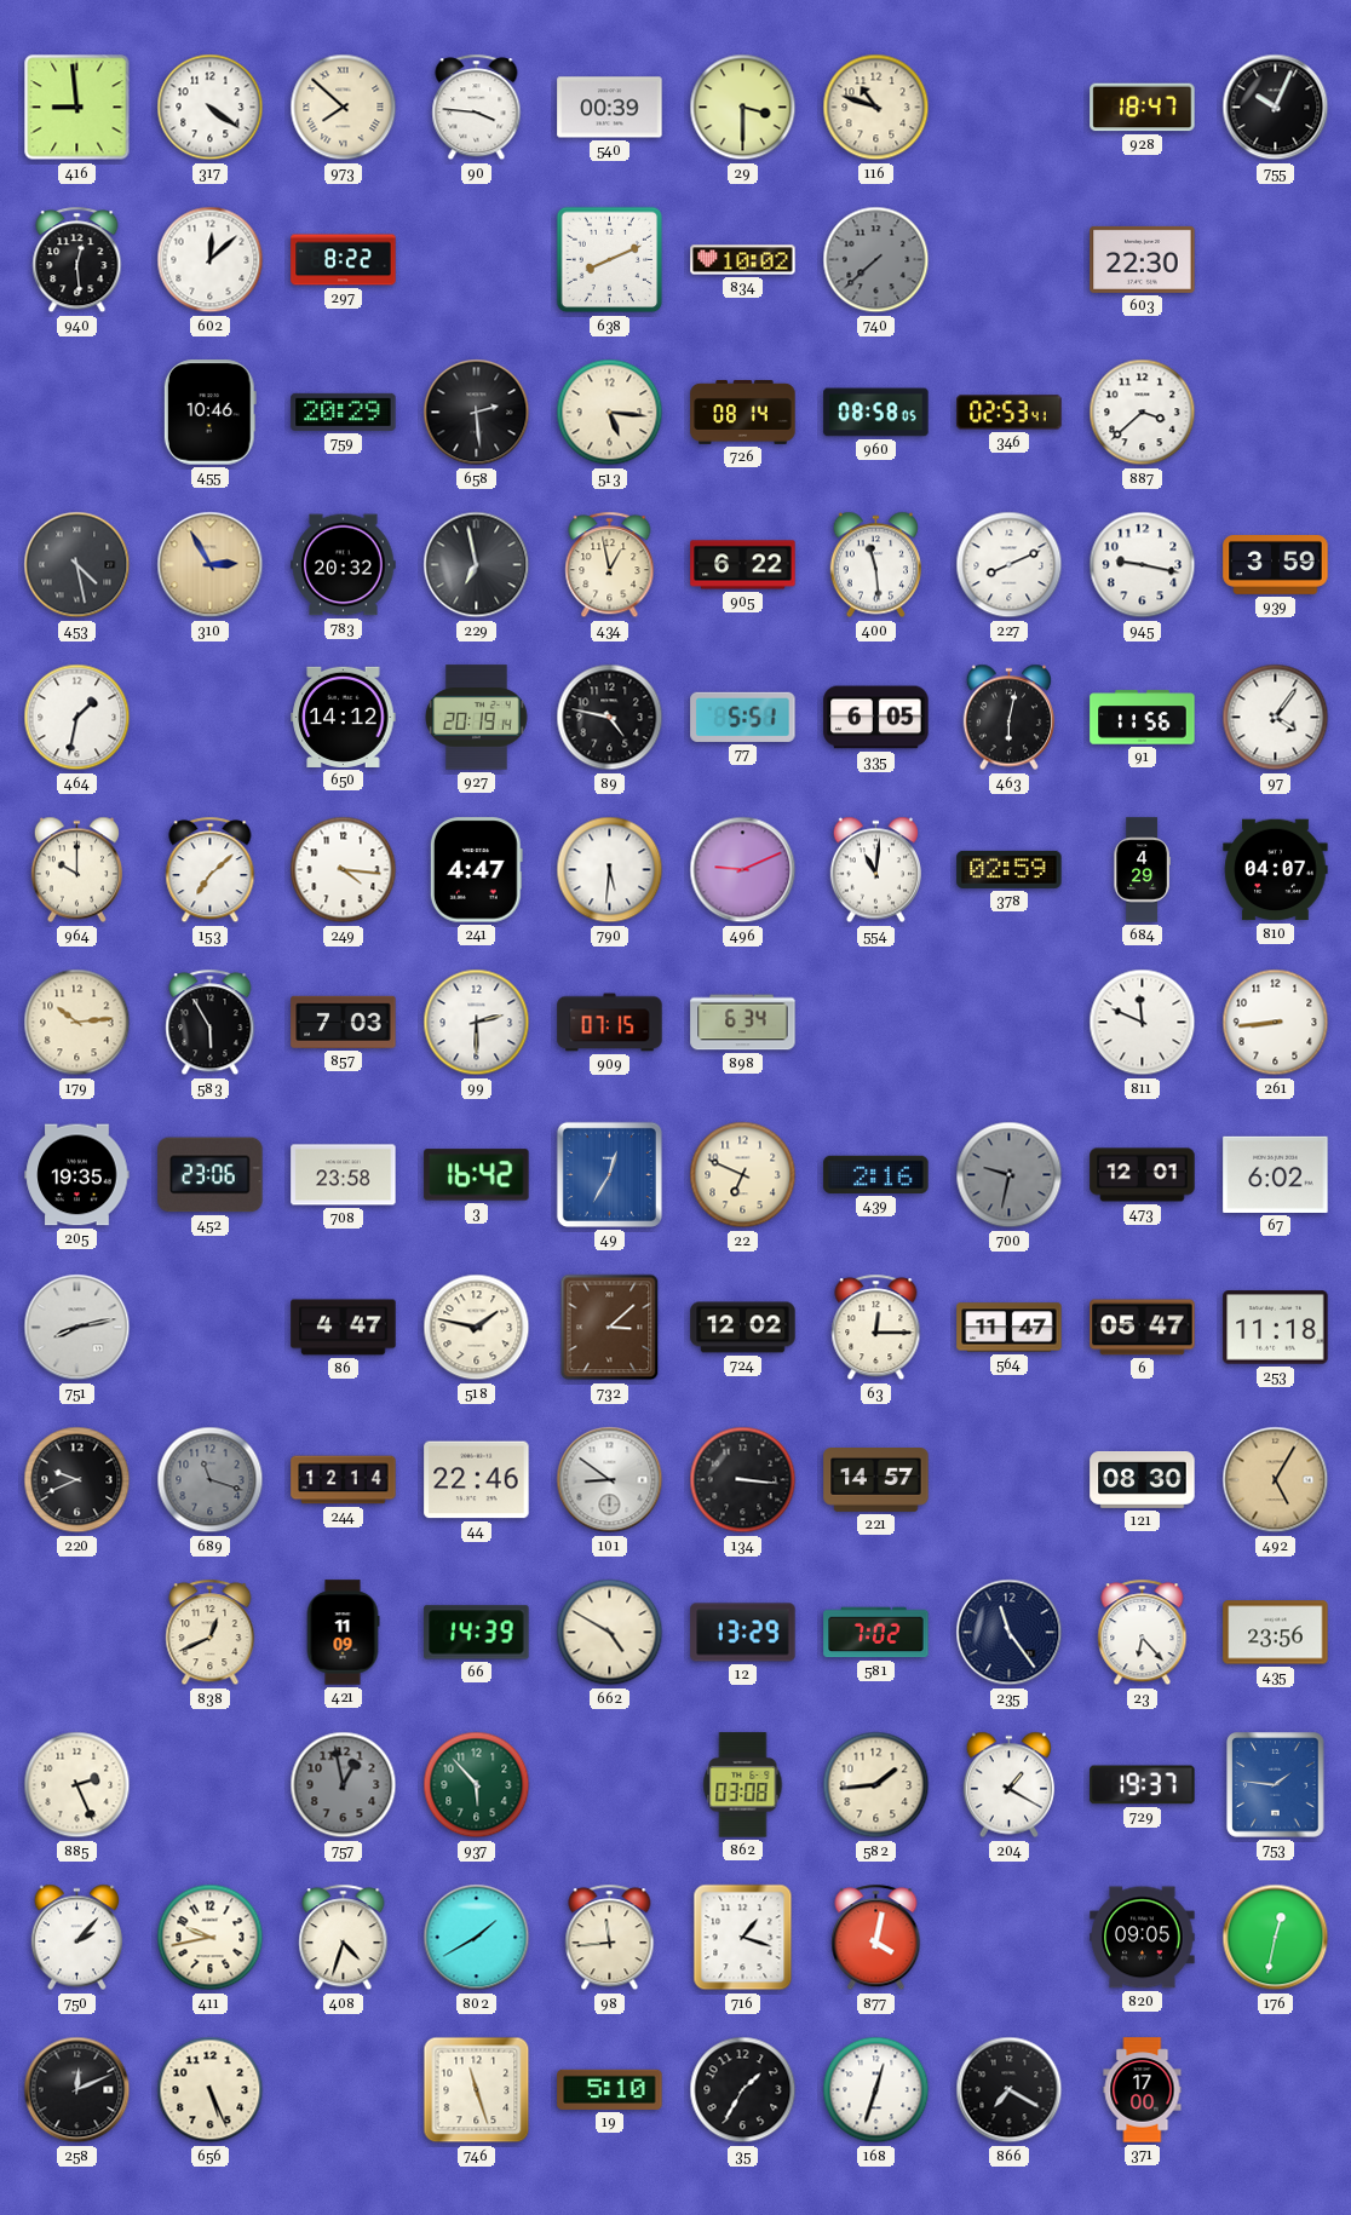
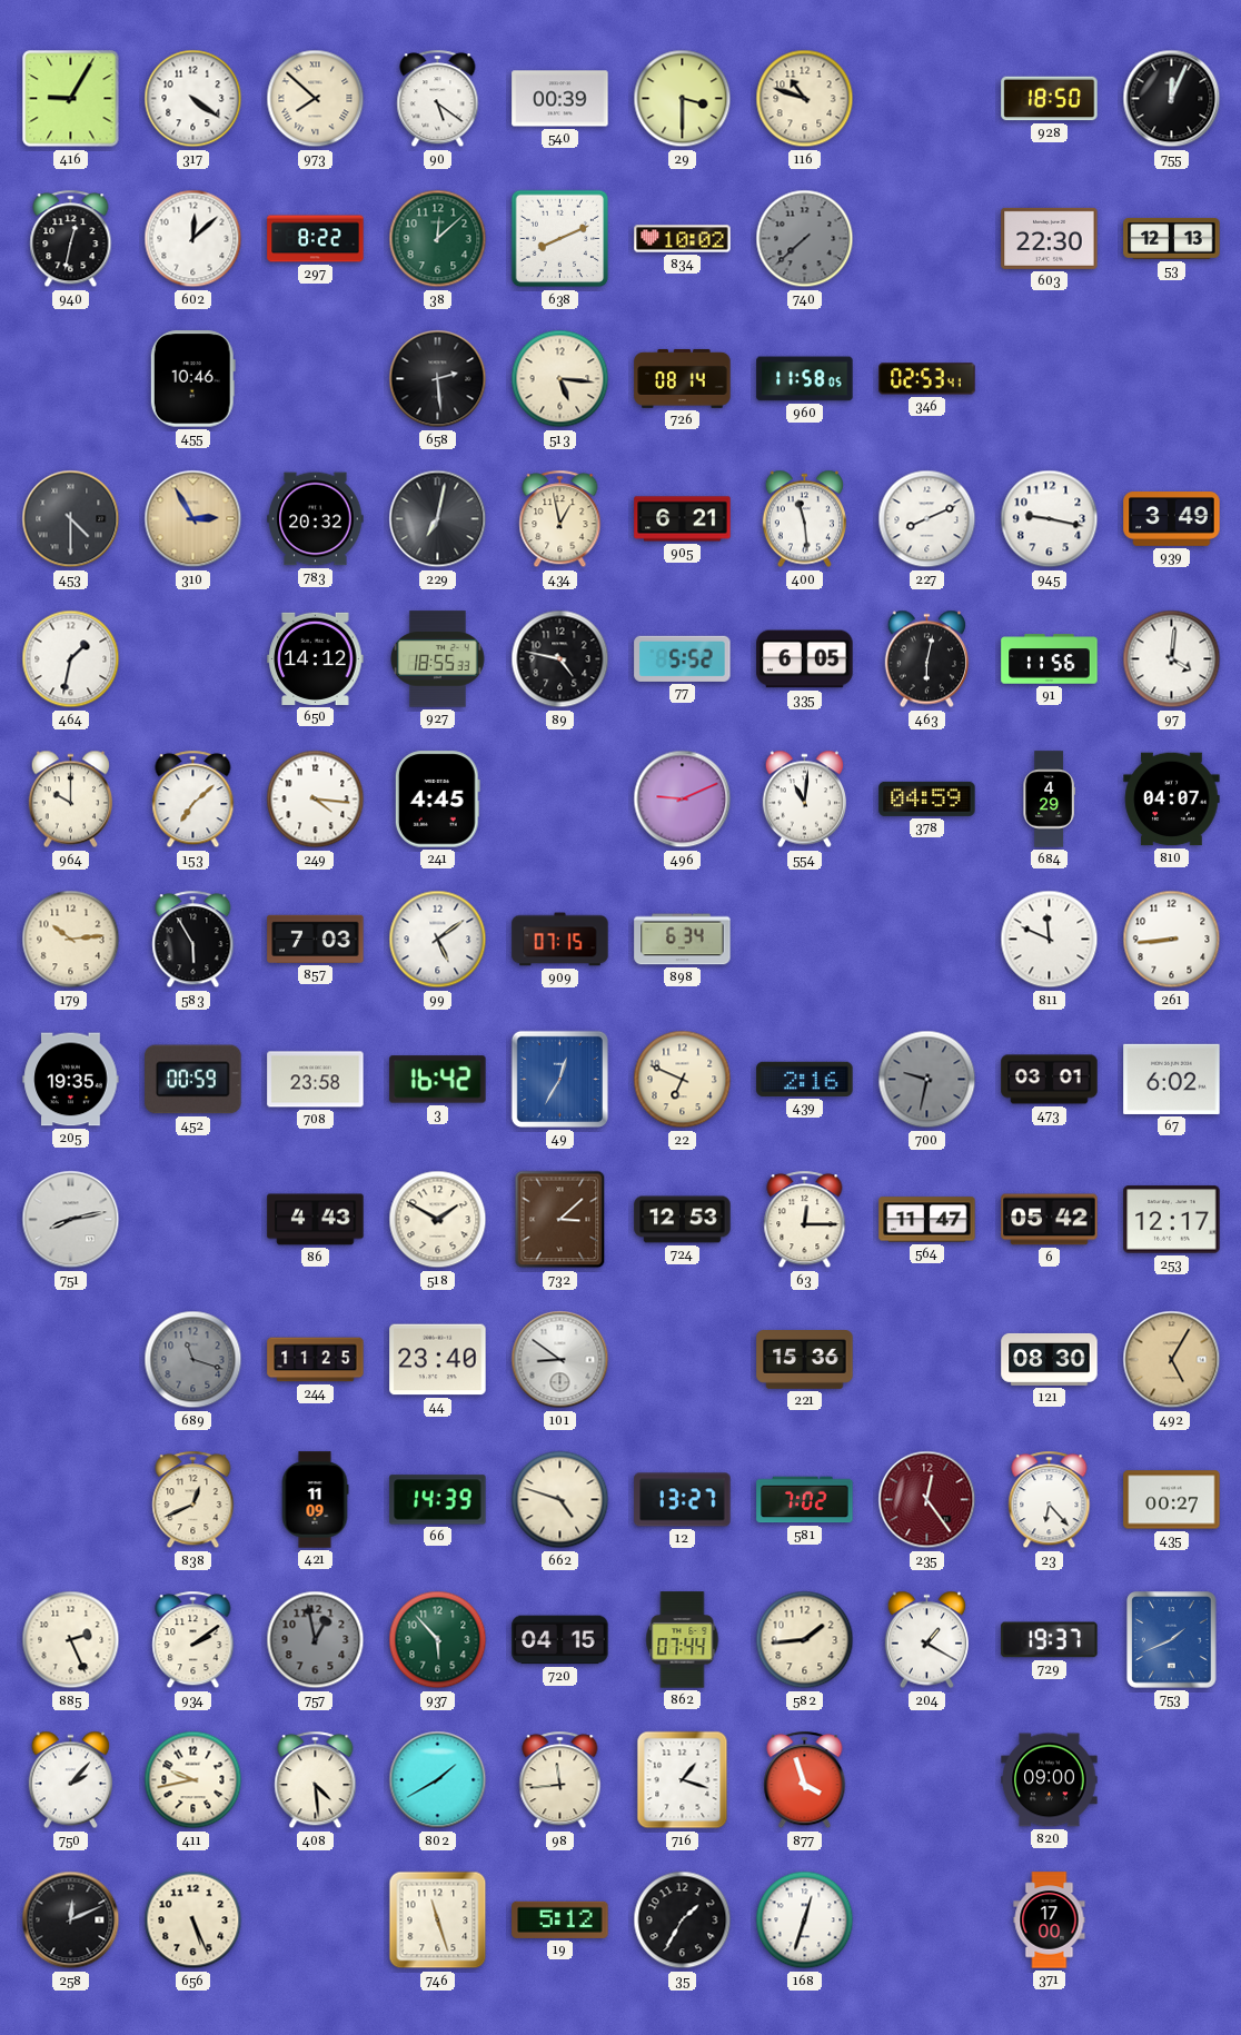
416: 8:59 -> 9:05 (71, 99)
90: 3:46 -> 5:21 (438, 99)
928: 18:47 -> 18:50 (1050, 99)
755: 10:04 -> 12:04 (1172, 99)
940: 12:29 -> 12:32 (71, 239)
38: none -> 12:08 (438, 239)
53: none -> 12:13 (1172, 238)
759: 20:29 -> none (344, 412)
960: 08:58 -> 11:58 (805, 379)
887: 3:38 -> none (1143, 413)
453: 4:28 -> 4:30 (71, 519)
229: 6:58 -> 7:02 (438, 519)
905: 6:22 -> 6:21 (683, 519)
939: 3:59 -> 3:49 (1172, 519)
927: 20:19 -> 18:55 (438, 659)
77: 5:51 -> 5:52 (683, 658)
97: 4:06 -> 4:01 (1172, 659)
241: 4:47 -> 4:45 (437, 800)
790: 5:31 -> none (610, 870)
378: 02:59 -> 04:59 (927, 798)
99: 2:30 -> 5:09 (438, 940)
452: 23:06 -> 00:59 (193, 1080)
473: 12:01 -> 03:01 (1050, 1080)
86: 4:47 -> 4:43 (316, 1220)
518: 1:47 -> 1:50 (438, 1220)
724: 12:02 -> 12:53 (683, 1220)
6: 05:47 -> 05:42 (1050, 1220)
253: 11:18 -> 12:17 (1172, 1220)
220: 9:41 -> none (77, 1480)
244: 12:14 -> 11:25 (316, 1360)
44: 22:46 -> 23:40 (438, 1360)
134: 3:16 -> none (743, 1480)
221: 14:57 -> 15:36 (805, 1360)
662: 4:50 -> 4:48 (560, 1500)
12: 13:29 -> 13:27 (683, 1500)
235: 11:24 -> 12:24 (927, 1500)
235 dial: navy -> burgundy (927, 1500)
435: 23:56 -> 00:27 (1172, 1500)
934: none -> 2:09 (193, 1640)
720: none -> 04:15 (560, 1640)
862: 03:08 -> 07:44 (683, 1640)
753: 1:46 -> 1:41 (1172, 1640)
408: 4:33 -> 4:29 (316, 1780)
877: 4:02 -> 3:57 (805, 1780)
820: 09:05 -> 09:00 (1050, 1780)
176: 12:32 -> none (1276, 1938)
19: 5:10 -> 5:12 (560, 1919)
866: 7:20 -> none (1010, 2090)
